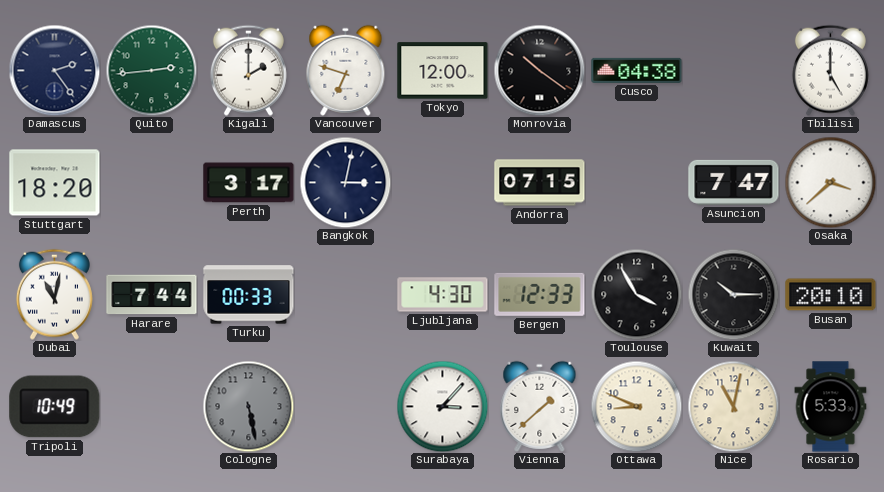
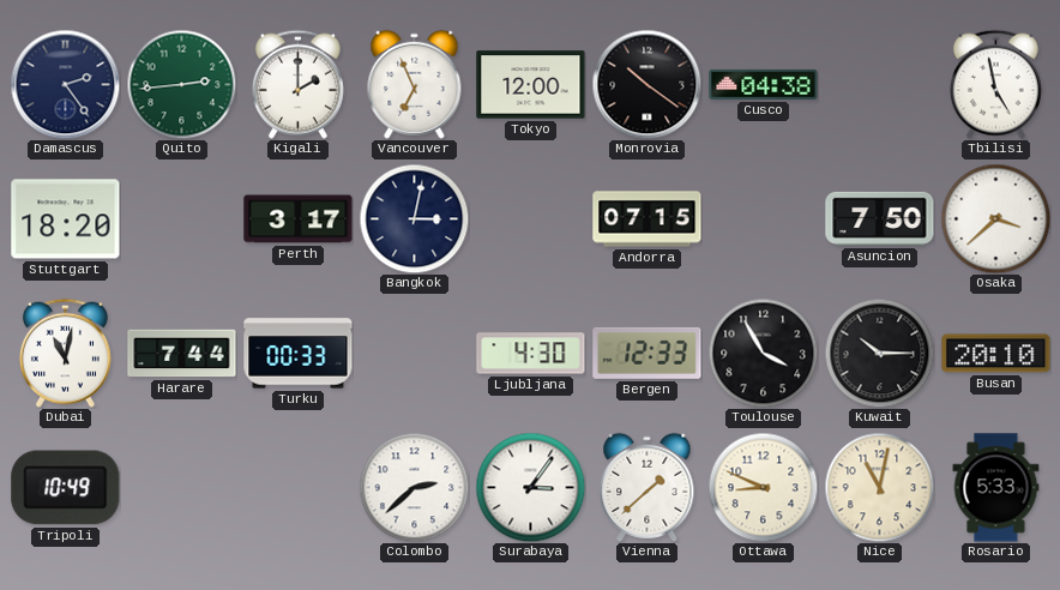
Vancouver: 6:48 -> 6:56 (415, 84)
Tbilisi: 5:00 -> 4:58 (995, 84)
Asuncion: 7:47 -> 7:50 (880, 218)
Cologne: 5:28 -> none (248, 406)
Colombo: none -> 2:38 (414, 487)
Surabaya: 3:07 -> 3:06 (530, 487)
